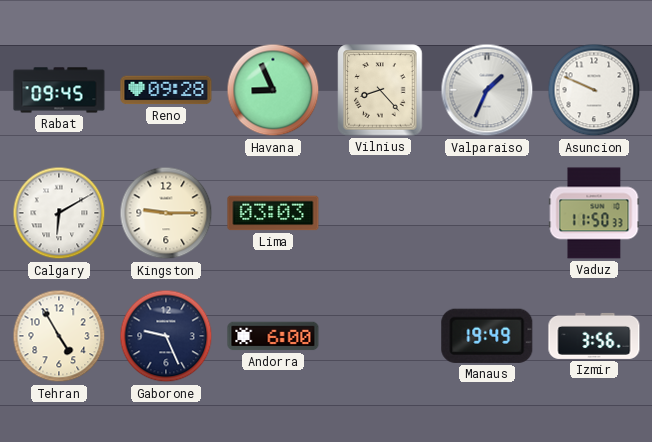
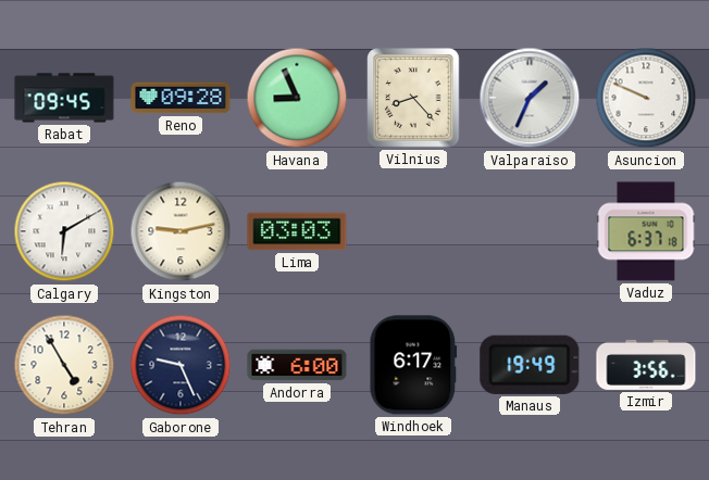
Kingston: 9:15 -> 9:13 (181, 231)
Vaduz: 11:50 -> 6:37 (646, 231)
Windhoek: none -> 6:17 (413, 365)
